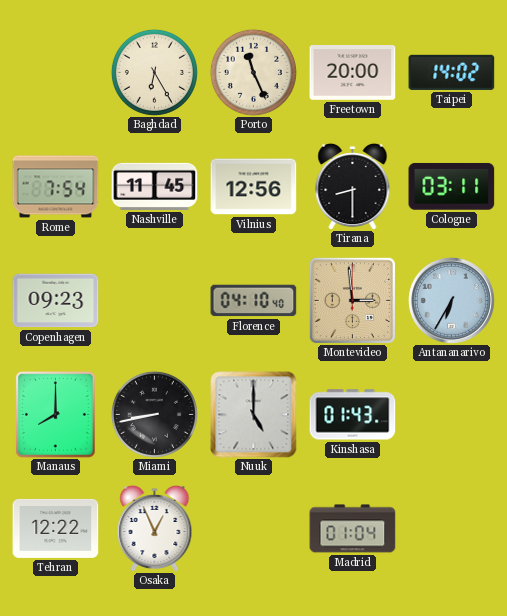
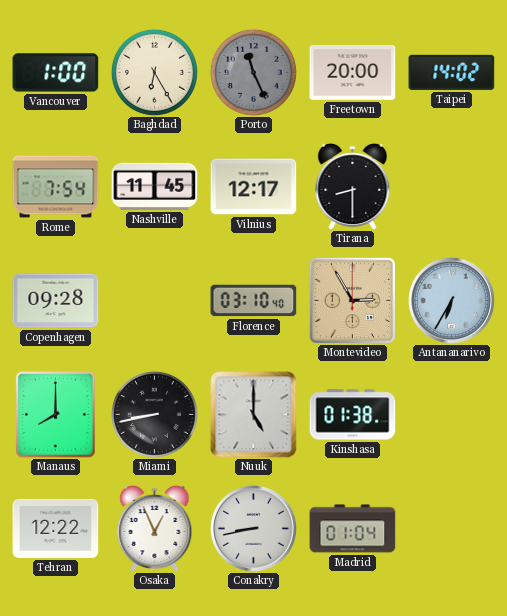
Vancouver: none -> 1:00 (56, 73)
Porto dial: cream -> grey (253, 72)
Vilnius: 12:56 -> 12:17 (254, 187)
Cologne: 03:11 -> none (452, 186)
Copenhagen: 09:23 -> 09:28 (56, 301)
Florence: 04:10 -> 03:10 (254, 301)
Montevideo: 2:59 -> 2:55 (352, 300)
Kinshasa: 01:43 -> 01:38 (353, 415)
Conakry: none -> 8:43 (253, 528)
